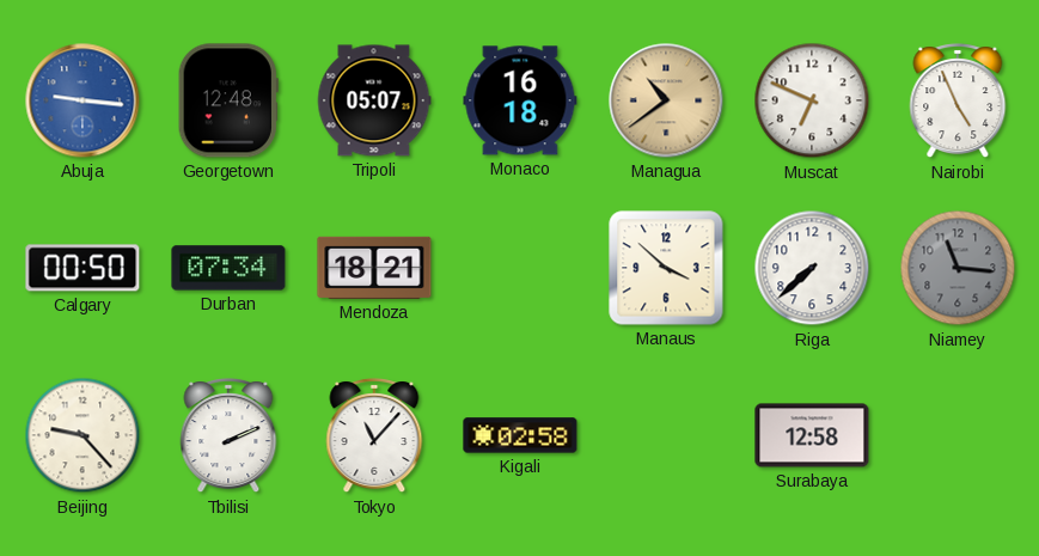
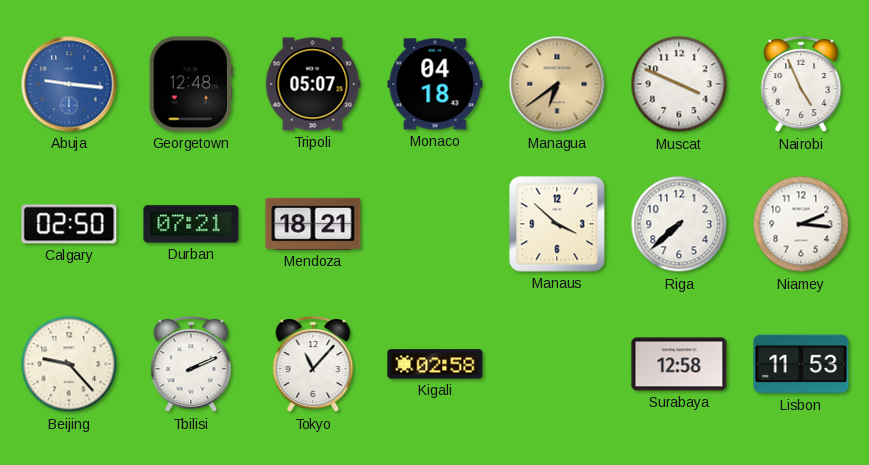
Monaco: 16:18 -> 04:18 (435, 84)
Managua: 10:39 -> 6:39 (557, 84)
Muscat: 6:49 -> 3:49 (679, 84)
Calgary: 00:50 -> 02:50 (69, 224)
Durban: 07:34 -> 07:21 (191, 224)
Niamey: 11:16 -> 2:16 (801, 224)
Niamey dial: grey -> white (801, 224)
Lisbon: none -> 11:53 (801, 364)
